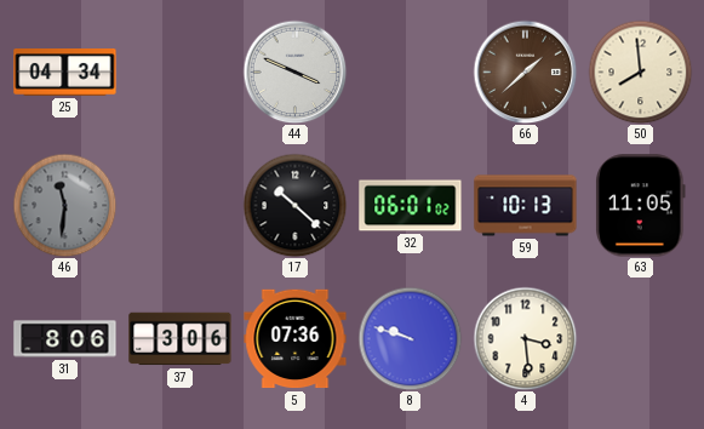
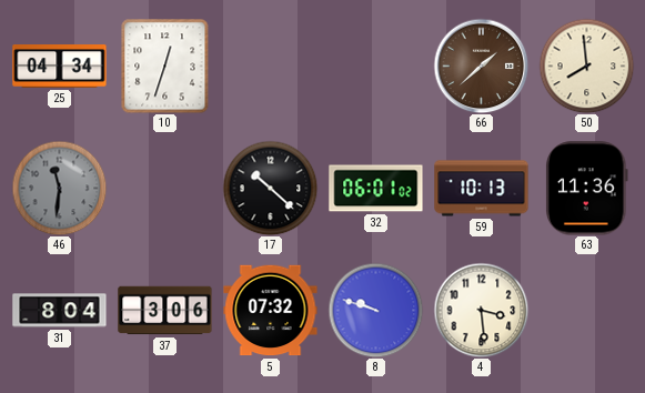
10: none -> 12:33 (165, 65)
44: 3:49 -> none (294, 71)
63: 11:05 -> 11:36 (587, 189)
31: 8:06 -> 8:04 (60, 311)
5: 07:36 -> 07:32 (271, 311)
